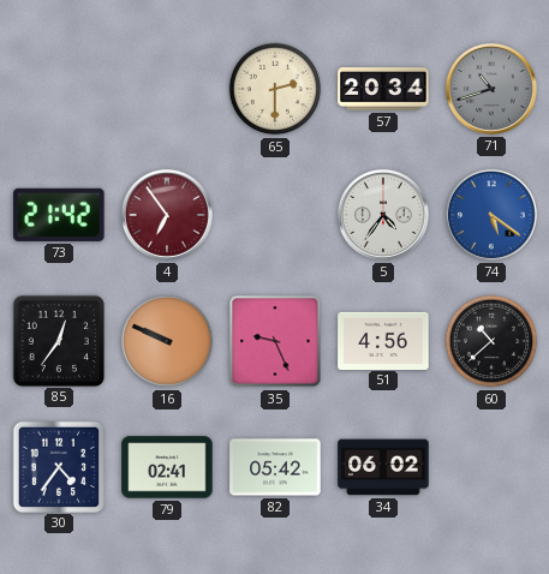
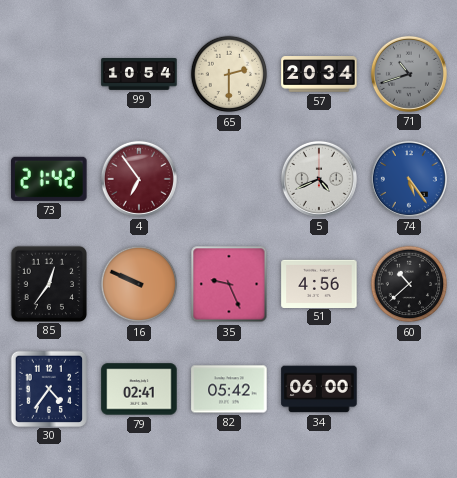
99: none -> 10:54 (139, 75)
5: 4:36 -> 4:41 (319, 179)
74: 5:21 -> 5:24 (409, 179)
34: 06:02 -> 06:00 (319, 389)
